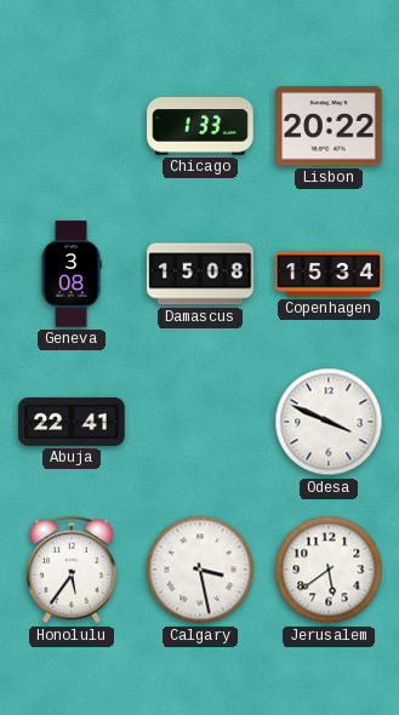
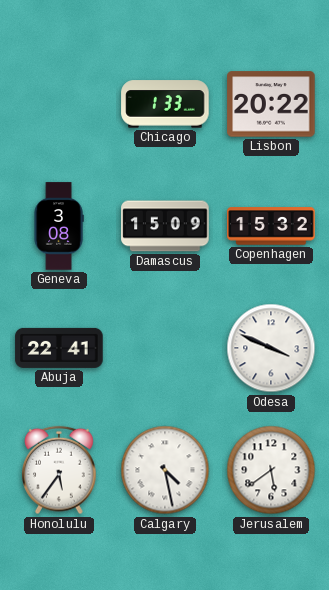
Damascus: 15:08 -> 15:09 (165, 226)
Copenhagen: 15:34 -> 15:32 (271, 226)
Calgary: 3:28 -> 4:28 (165, 470)
